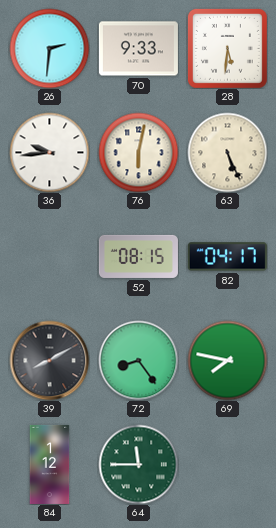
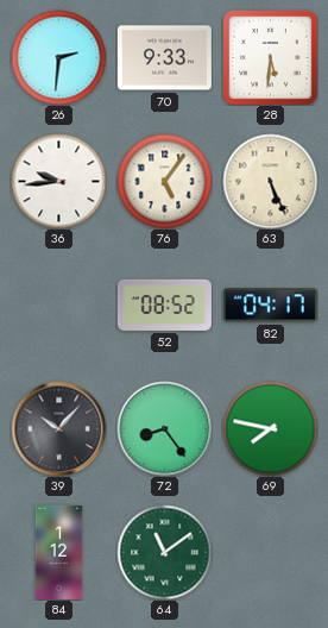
76: 6:02 -> 5:06 (164, 181)
52: 08:15 -> 08:52 (164, 304)
39: 8:10 -> 10:07 (58, 428)
64: 11:45 -> 11:09 (164, 552)
